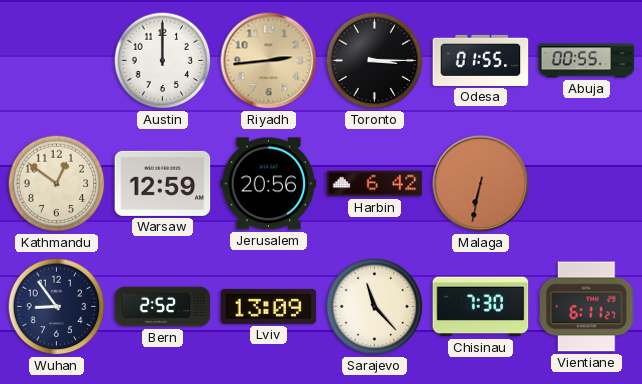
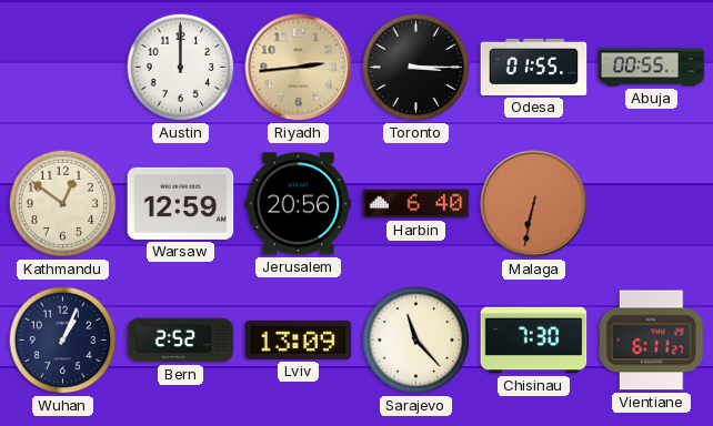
Harbin: 6:42 -> 6:40 (416, 204)
Wuhan: 8:54 -> 1:04 (63, 341)
